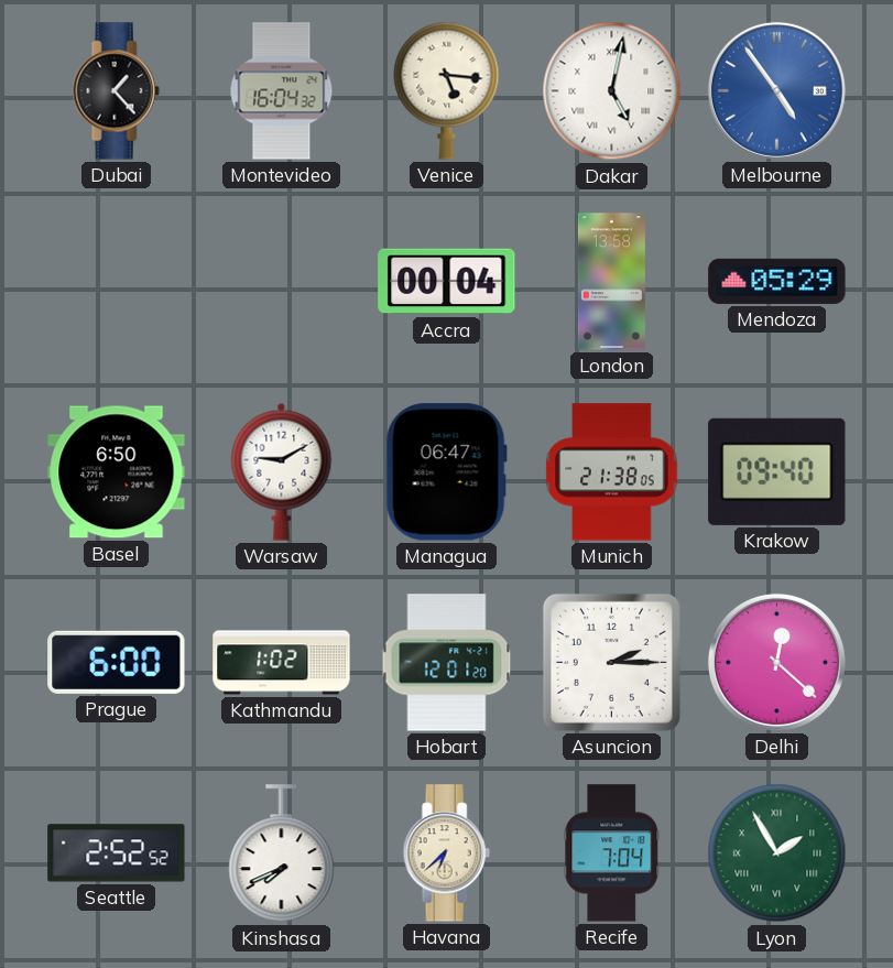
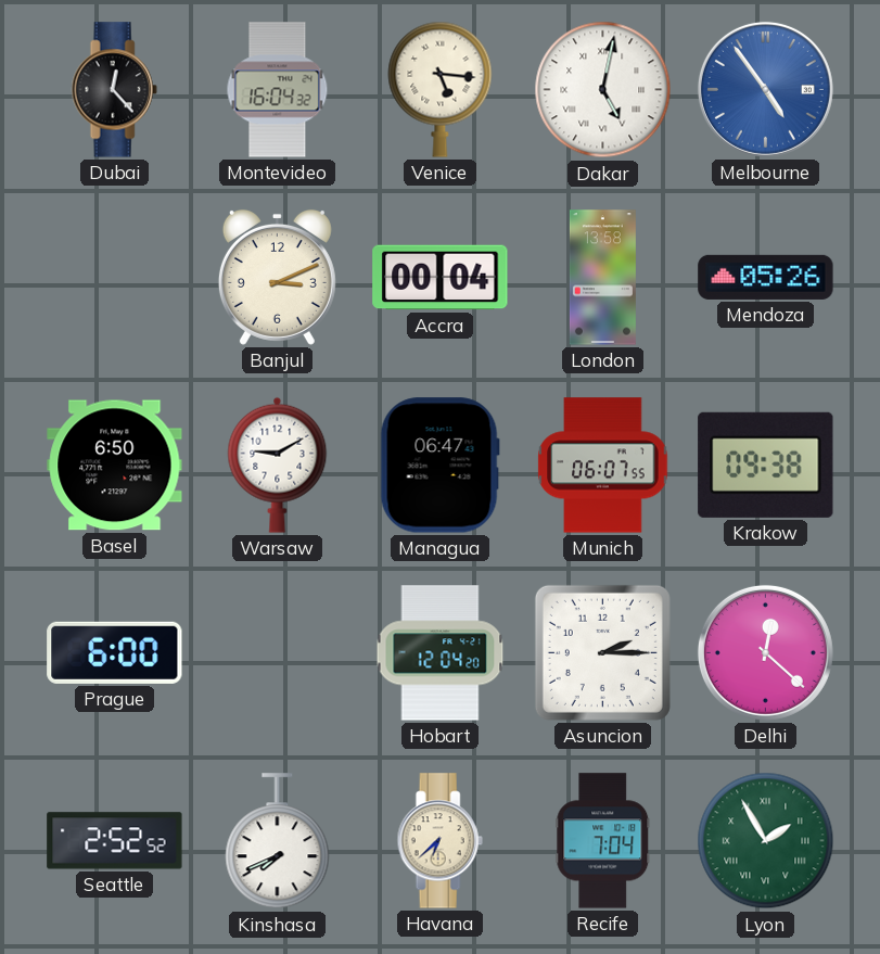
Dubai: 1:23 -> 12:23 (114, 90)
Banjul: none -> 3:11 (277, 277)
Mendoza: 05:29 -> 05:26 (766, 277)
Munich: 21:38 -> 06:07 (603, 466)
Krakow: 09:40 -> 09:38 (766, 465)
Kathmandu: 1:02 -> none (282, 663)
Hobart: 12:01 -> 12:04 (441, 653)
